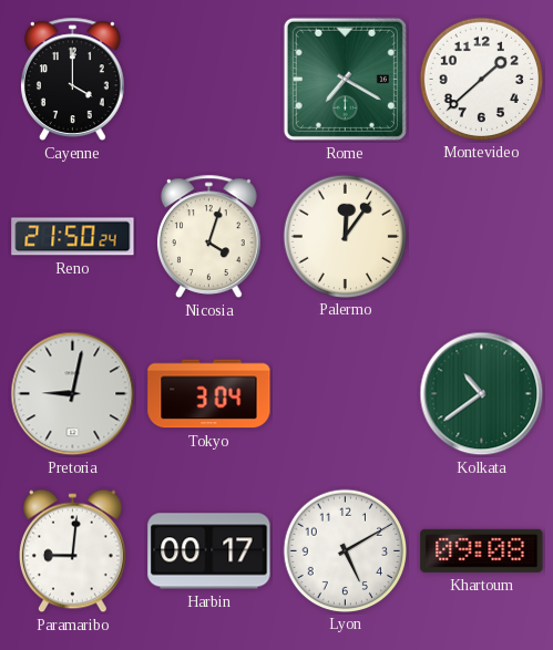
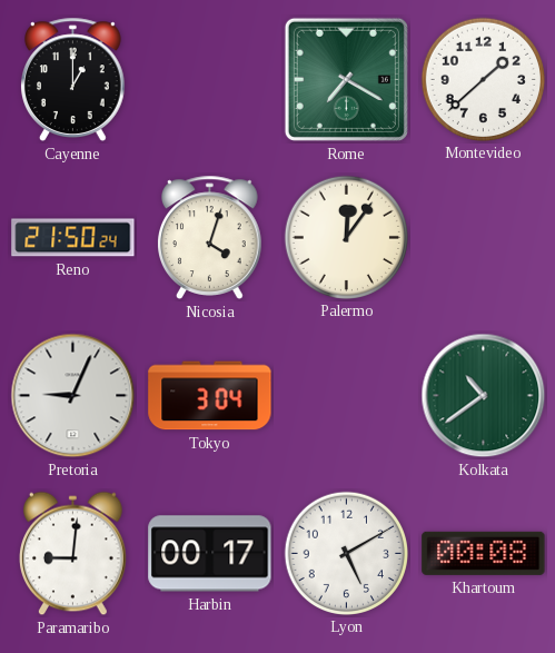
Cayenne: 4:00 -> 1:00 (73, 79)
Pretoria: 9:02 -> 9:04 (73, 396)
Khartoum: 09:08 -> 00:08 (484, 553)
